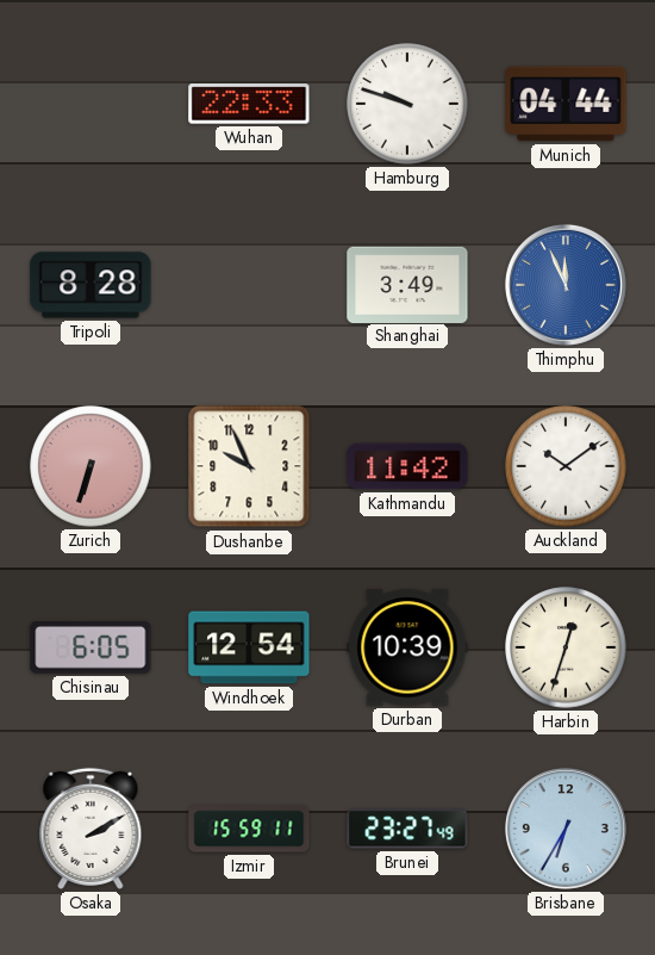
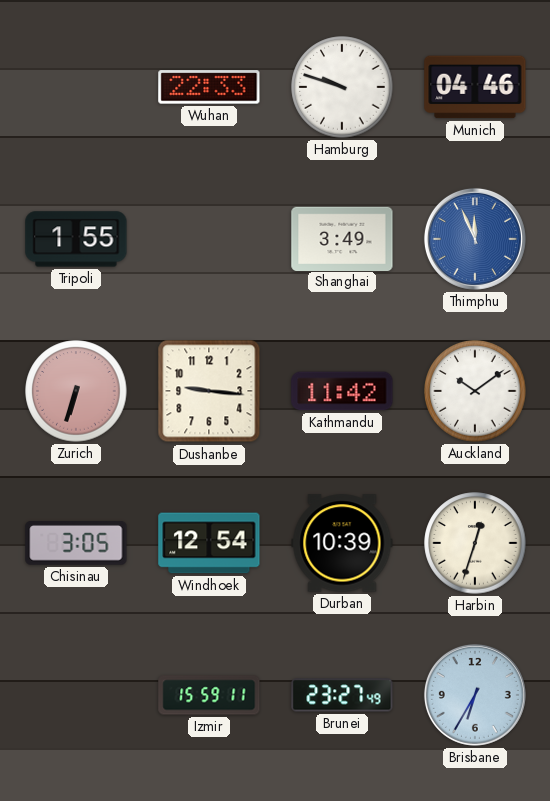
Munich: 04:44 -> 04:46 (475, 87)
Tripoli: 8:28 -> 1:55 (76, 239)
Dushanbe: 9:56 -> 9:16 (209, 391)
Chisinau: 6:05 -> 3:05 (76, 544)
Osaka: 2:10 -> none (91, 829)
